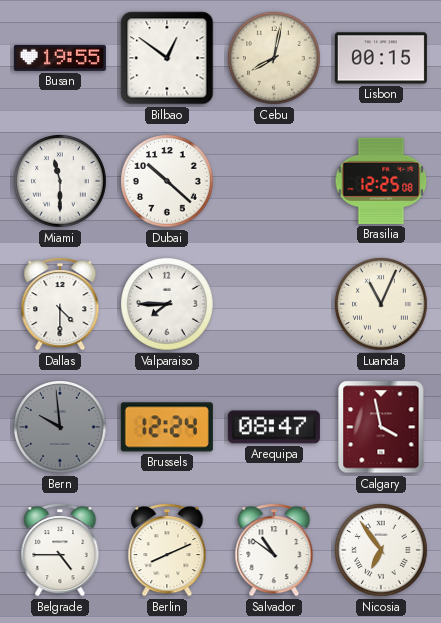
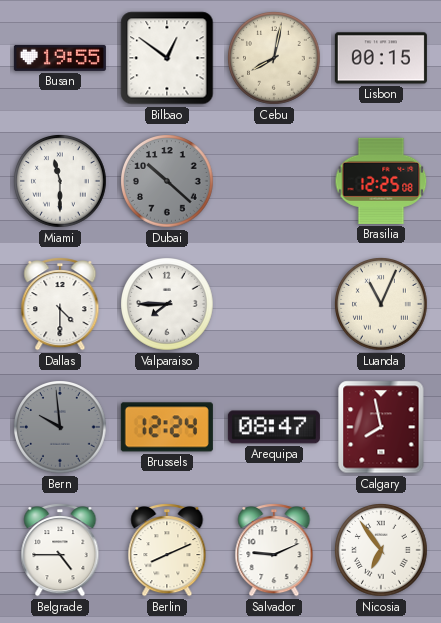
Dubai dial: white -> grey (167, 181)
Calgary: 3:58 -> 7:58 (381, 427)
Salvador: 10:51 -> 9:11 (274, 551)
